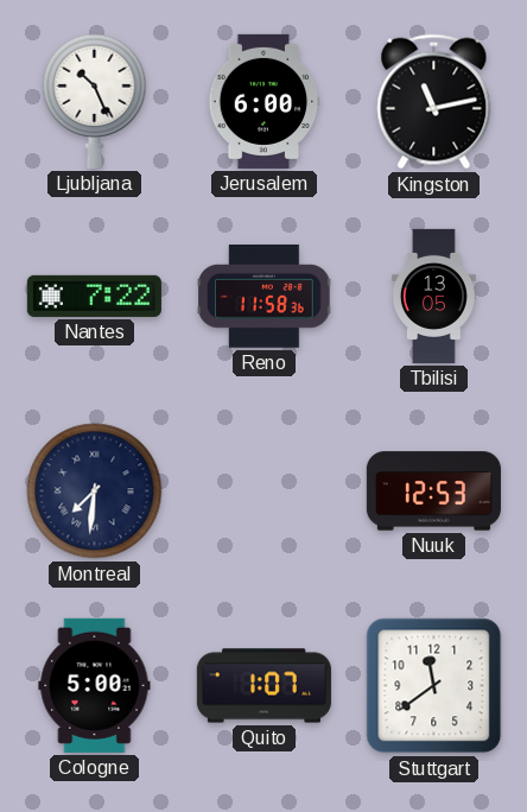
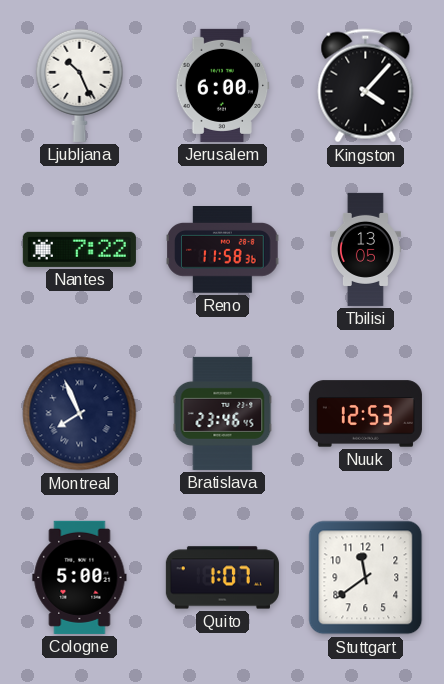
Kingston: 11:13 -> 4:07 (366, 86)
Montreal: 7:31 -> 7:56 (80, 414)
Bratislava: none -> 23:46 (223, 413)
